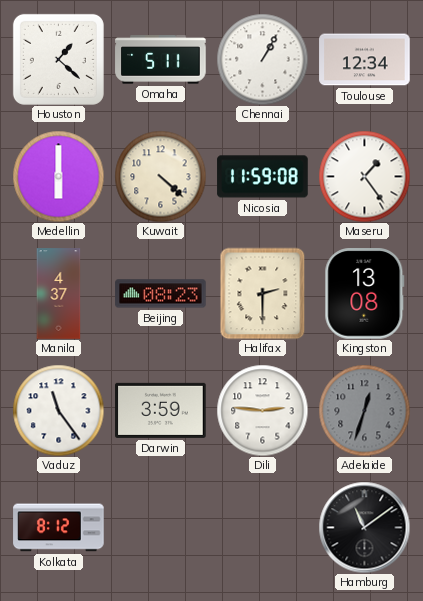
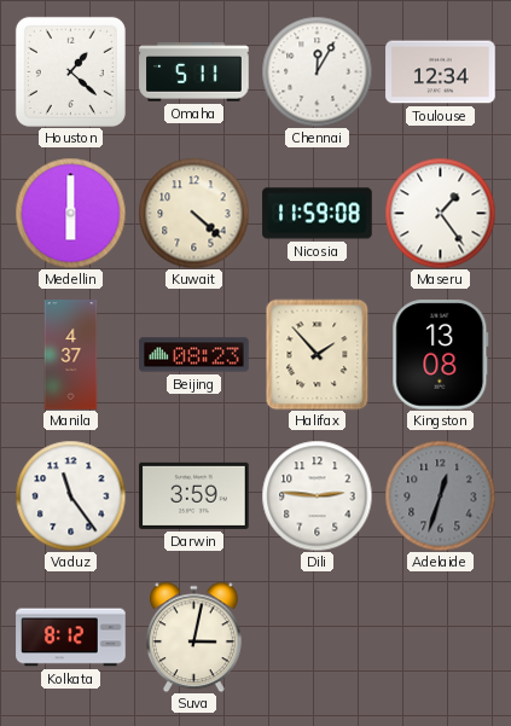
Chennai: 1:05 -> 12:05 (317, 71)
Halifax: 2:30 -> 1:53 (318, 354)
Suva: none -> 3:02 (193, 637)
Hamburg: 11:09 -> none (364, 527)
